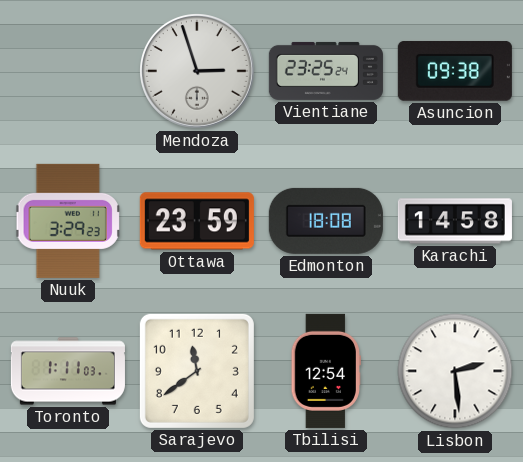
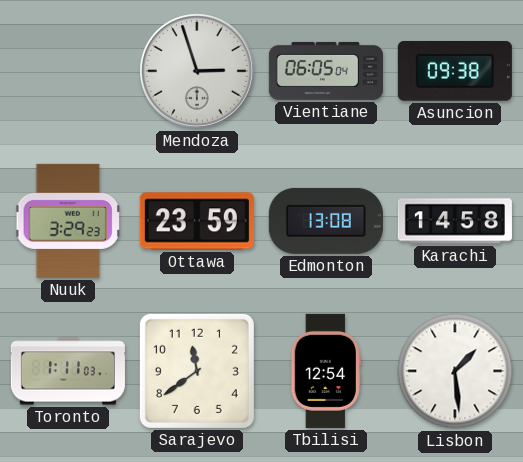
Vientiane: 23:25 -> 06:05 (326, 71)
Edmonton: 18:08 -> 13:08 (326, 221)
Lisbon: 2:29 -> 1:29 (455, 371)
